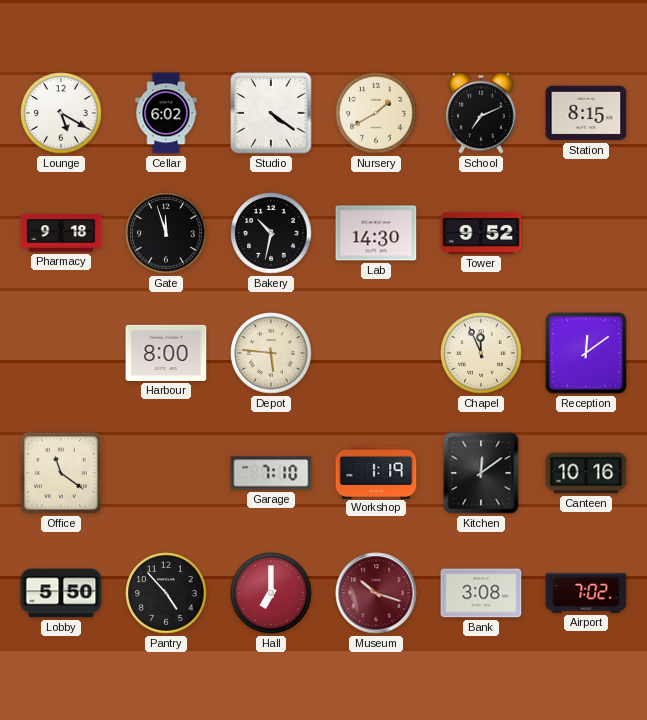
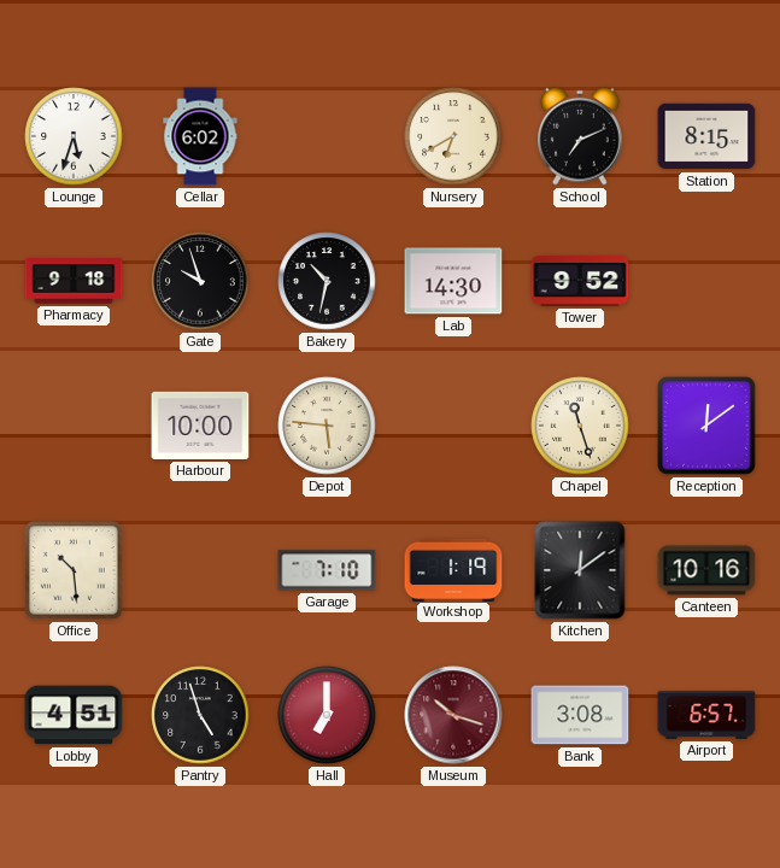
Lounge: 5:20 -> 5:33 (74, 136)
Studio: 4:21 -> none (271, 113)
Nursery: 1:40 -> 6:40 (453, 136)
Gate: 11:57 -> 9:57 (200, 281)
Harbour: 8:00 -> 10:00 (200, 426)
Chapel: 11:56 -> 11:27 (580, 426)
Office: 11:21 -> 10:29 (74, 570)
Lobby: 5:50 -> 4:51 (74, 715)
Pantry: 4:53 -> 4:57 (200, 715)
Airport: 7:02 -> 6:57 (706, 715)
